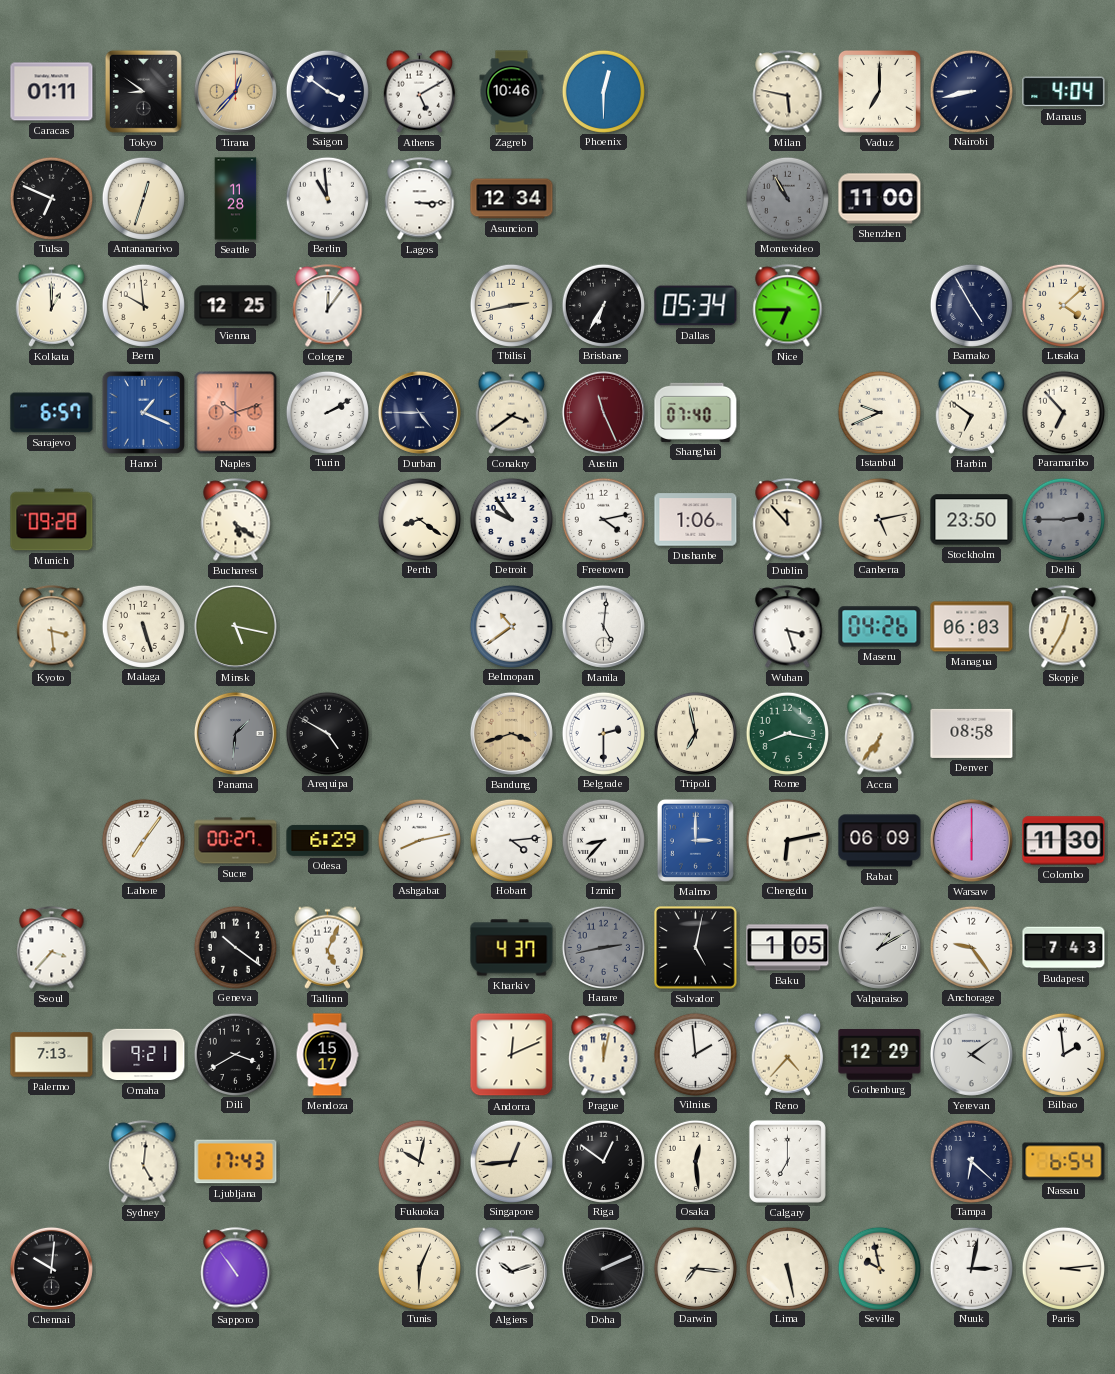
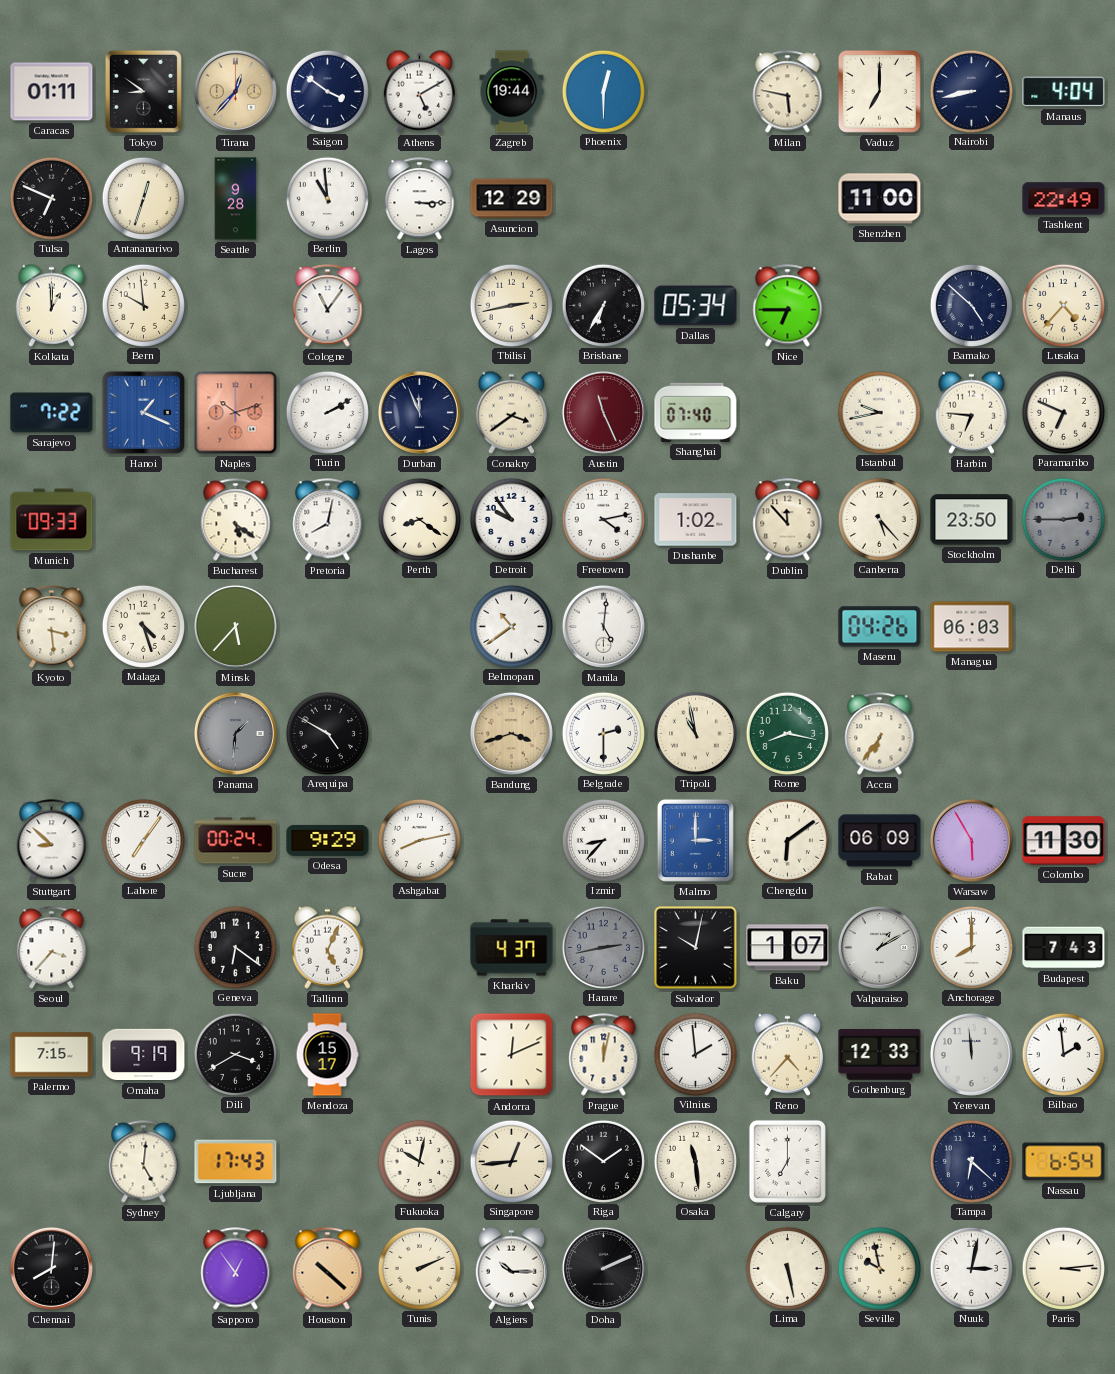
Zagreb: 10:46 -> 19:44 (512, 92)
Seattle: 11:28 -> 9:28 (236, 199)
Asuncion: 12:34 -> 12:29 (512, 199)
Montevideo: 10:55 -> none (787, 198)
Tashkent: none -> 22:49 (1064, 199)
Vienna: 12:25 -> none (236, 306)
Cologne: 12:06 -> 11:06 (328, 306)
Bamako: 4:55 -> 4:52 (971, 305)
Lusaka: 4:08 -> 4:37 (1063, 305)
Sarajevo: 6:57 -> 7:22 (52, 413)
Durban: 4:45 -> 11:56 (419, 412)
Istanbul: 9:41 -> 9:43 (879, 412)
Harbin: 6:51 -> 6:46 (972, 412)
Paramaribo: 6:53 -> 6:49 (1063, 412)
Munich: 09:28 -> 09:33 (52, 520)
Pretoria: none -> 8:02 (328, 520)
Dushanbe: 1:06 -> 1:02 (696, 520)
Canberra: 5:13 -> 5:23 (879, 519)
Malaga: 5:27 -> 4:27 (143, 626)
Minsk: 5:17 -> 5:37 (235, 626)
Wuhan: 3:27 -> none (788, 627)
Skopje: 12:35 -> none (1064, 627)
Tripoli: 6:58 -> 10:58 (695, 733)
Denver: 08:58 -> none (972, 733)
Stuttgart: none -> 8:52 (52, 841)
Sucre: 00:27 -> 00:24 (236, 841)
Odesa: 6:29 -> 9:29 (328, 840)
Hobart: 4:14 -> none (511, 840)
Chengdu: 6:13 -> 6:09 (787, 840)
Warsaw: 6:00 -> 5:55 (971, 840)
Geneva: 10:21 -> 6:21 (235, 947)
Salvador: 5:02 -> 10:02 (696, 948)
Baku: 1:05 -> 1:07 (788, 948)
Anchorage: 9:24 -> 8:00 (971, 947)
Palermo: 7:13 -> 7:15 (52, 1055)
Omaha: 9:21 -> 9:19 (144, 1055)
Gothenburg: 12:29 -> 12:33 (880, 1055)
Yerevan: 4:09 -> 11:59 (971, 1054)
Riga: 12:51 -> 1:51 (603, 1161)
Osaka: 12:29 -> 11:29 (695, 1161)
Chennai: 10:01 -> 8:01 (51, 1268)
Sapporo: 10:54 -> 12:54 (236, 1269)
Houston: none -> 10:22 (328, 1269)
Tunis: 6:04 -> 2:11 (419, 1268)
Algiers: 10:12 -> 10:15 (512, 1268)
Darwin: 7:16 -> none (695, 1268)
